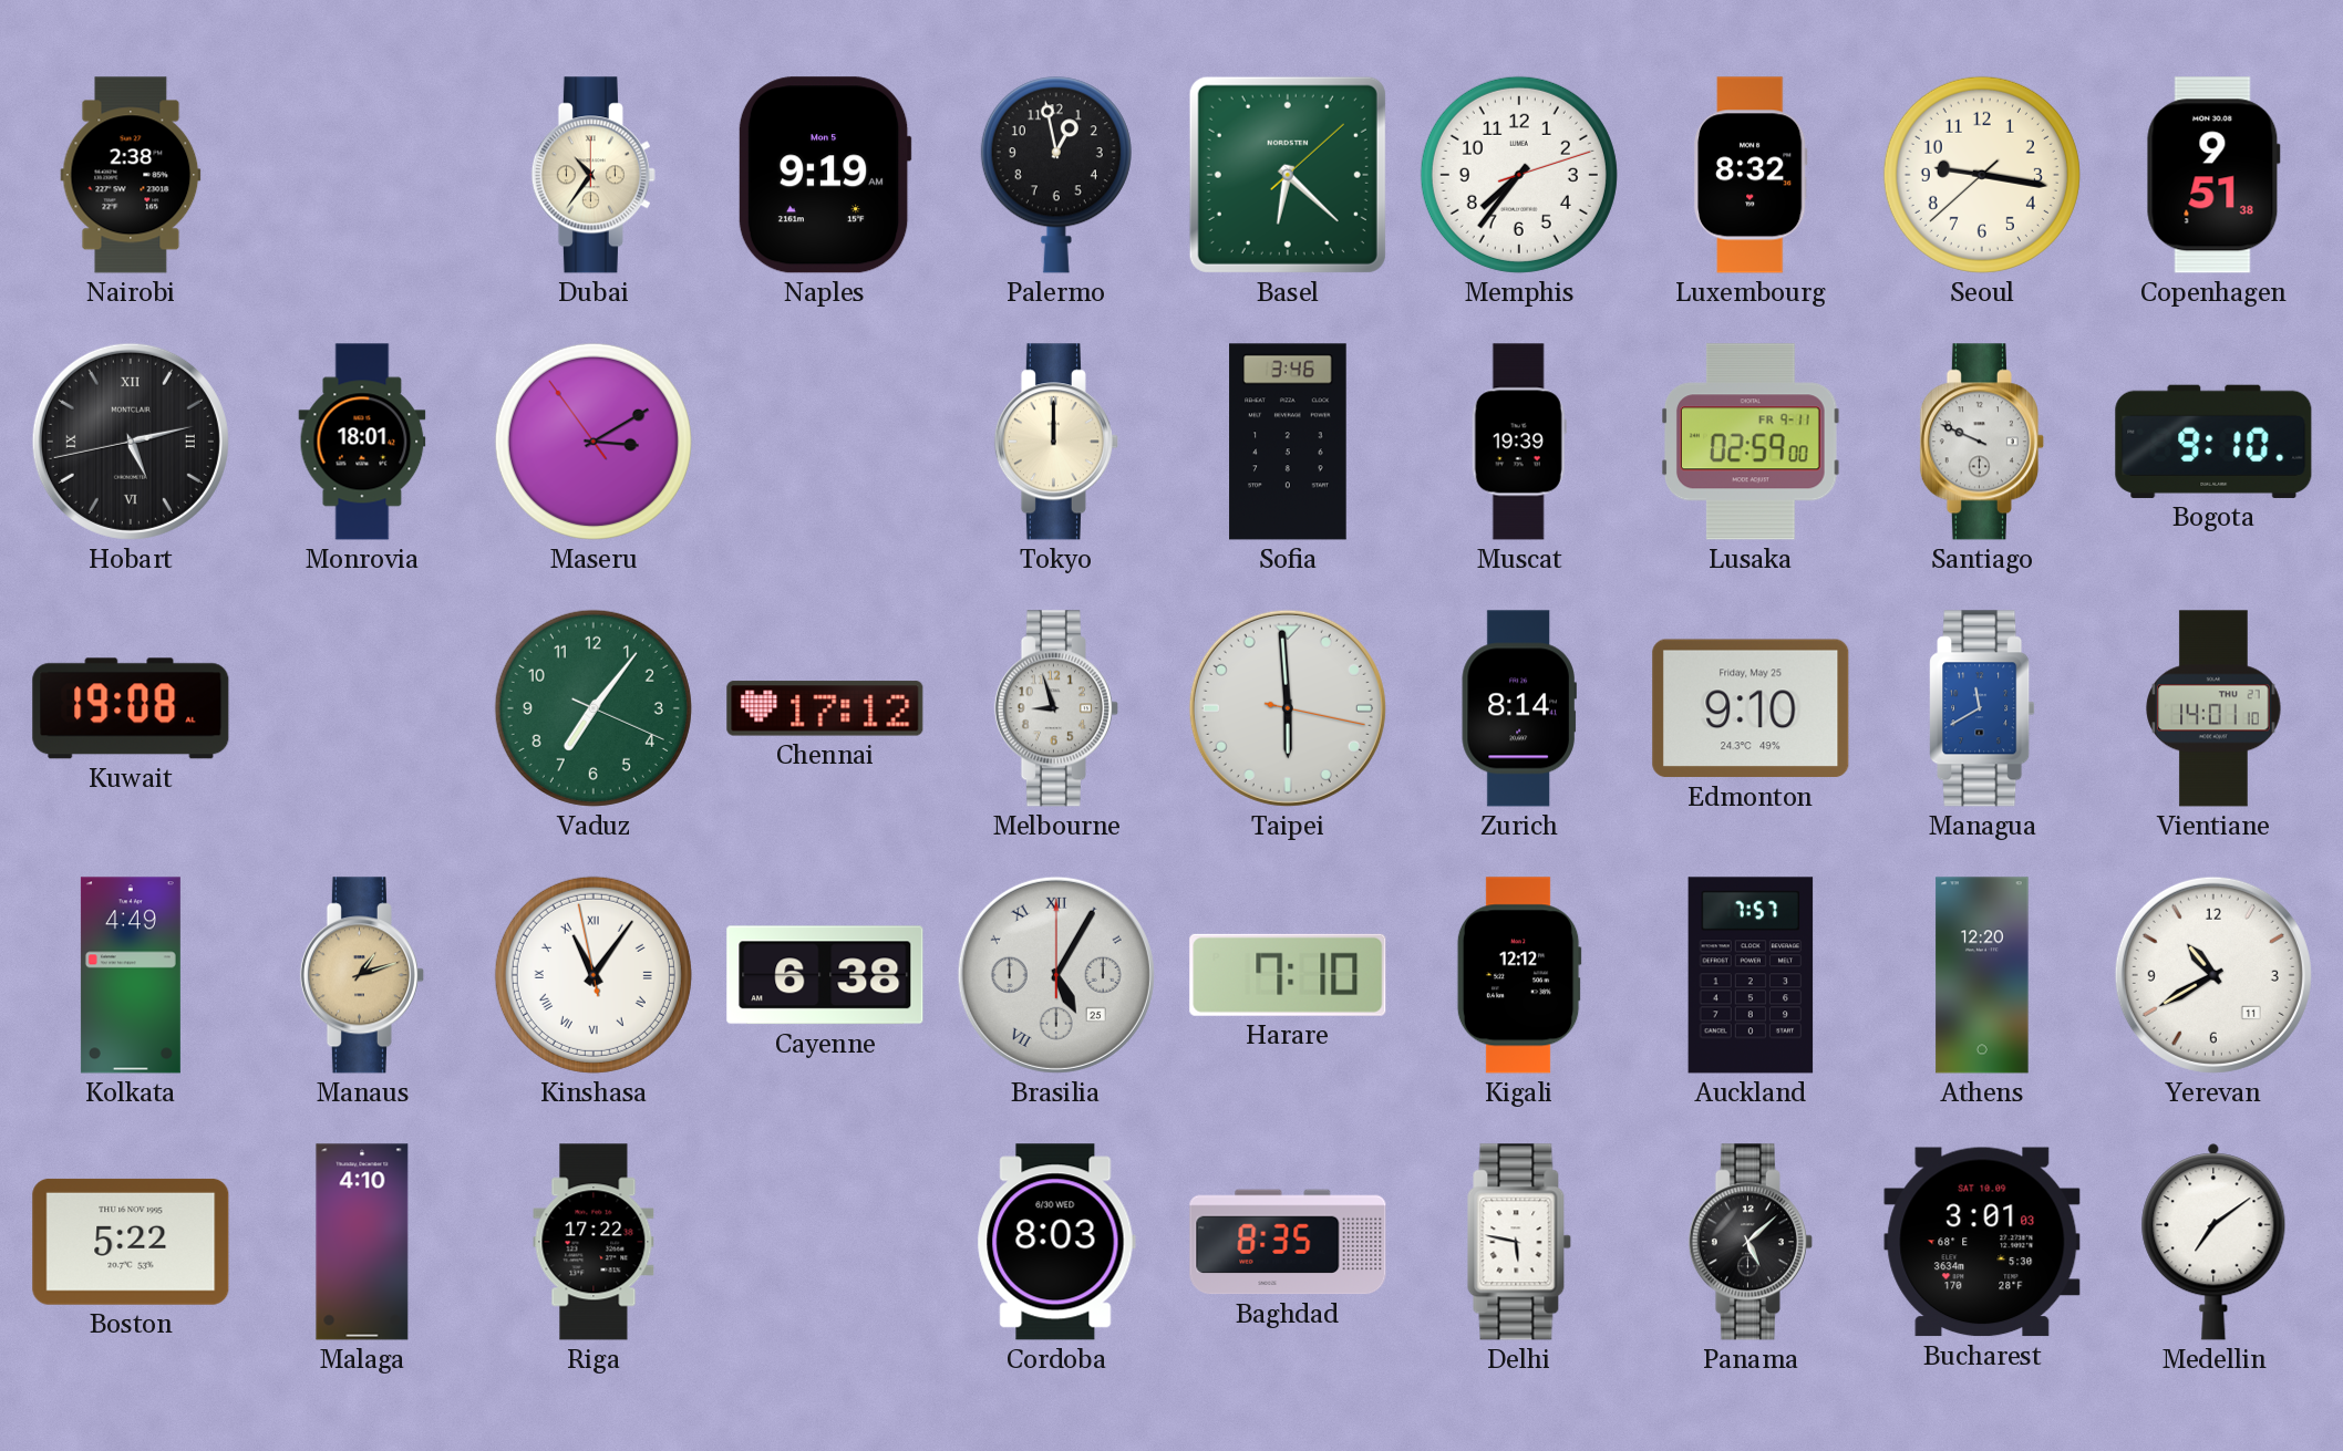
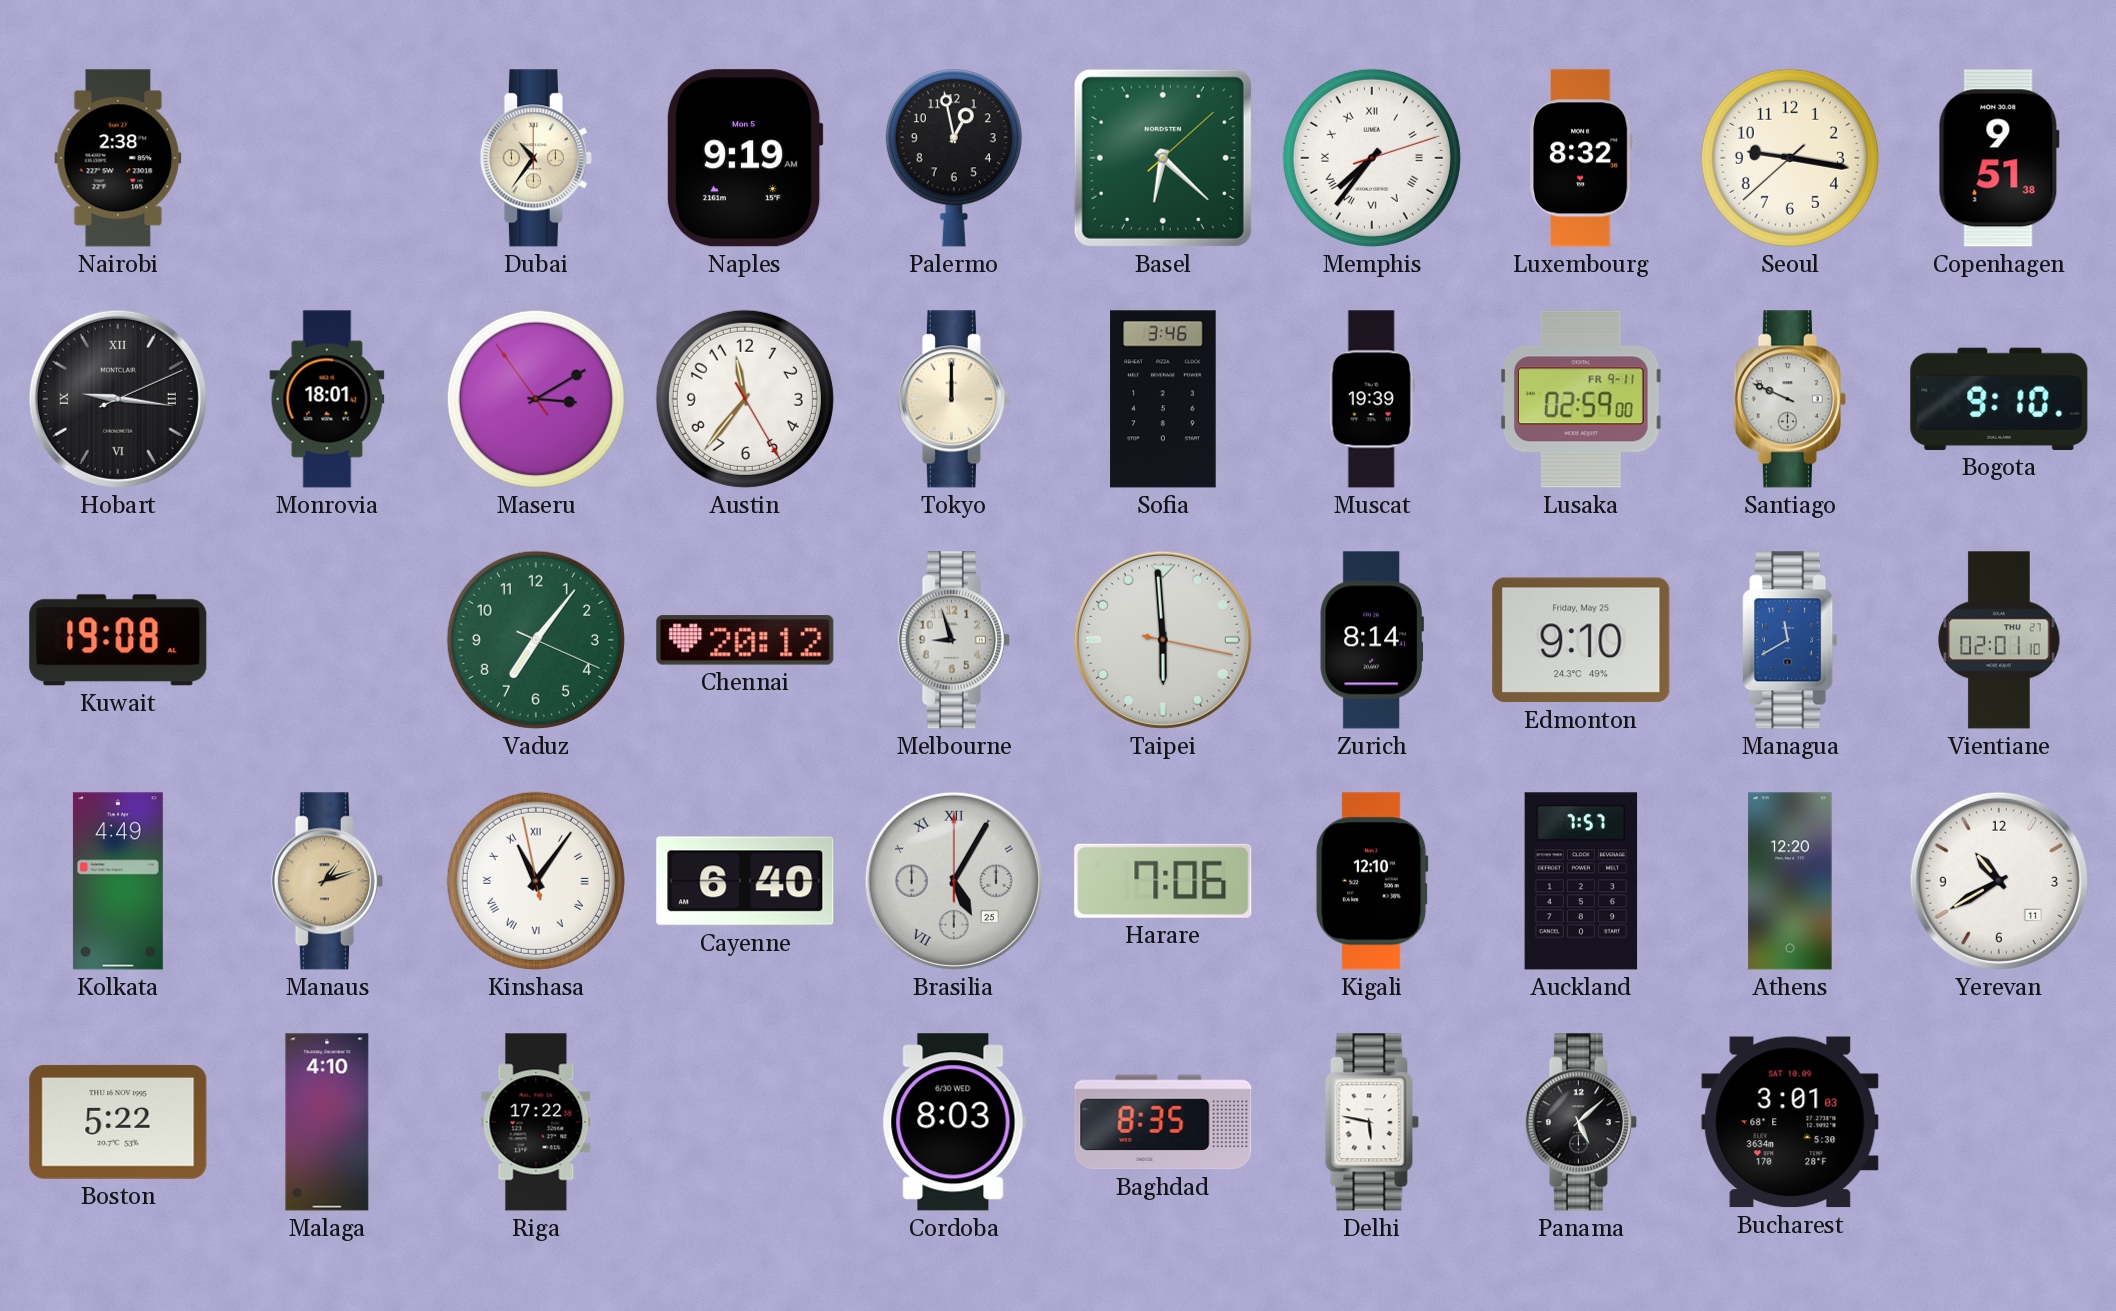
Memphis numerals: Arabic -> Roman (1372, 158)
Hobart: 5:12 -> 9:16 (118, 399)
Austin: none -> 11:36 (745, 399)
Chennai: 17:12 -> 20:12 (745, 640)
Vientiane: 14:01 -> 02:01 (1999, 640)
Cayenne: 6:38 -> 6:40 (745, 881)
Harare: 7:10 -> 7:06 (1163, 881)
Kigali: 12:12 -> 12:10 (1372, 881)
Medellin: 7:09 -> none (2213, 1242)
